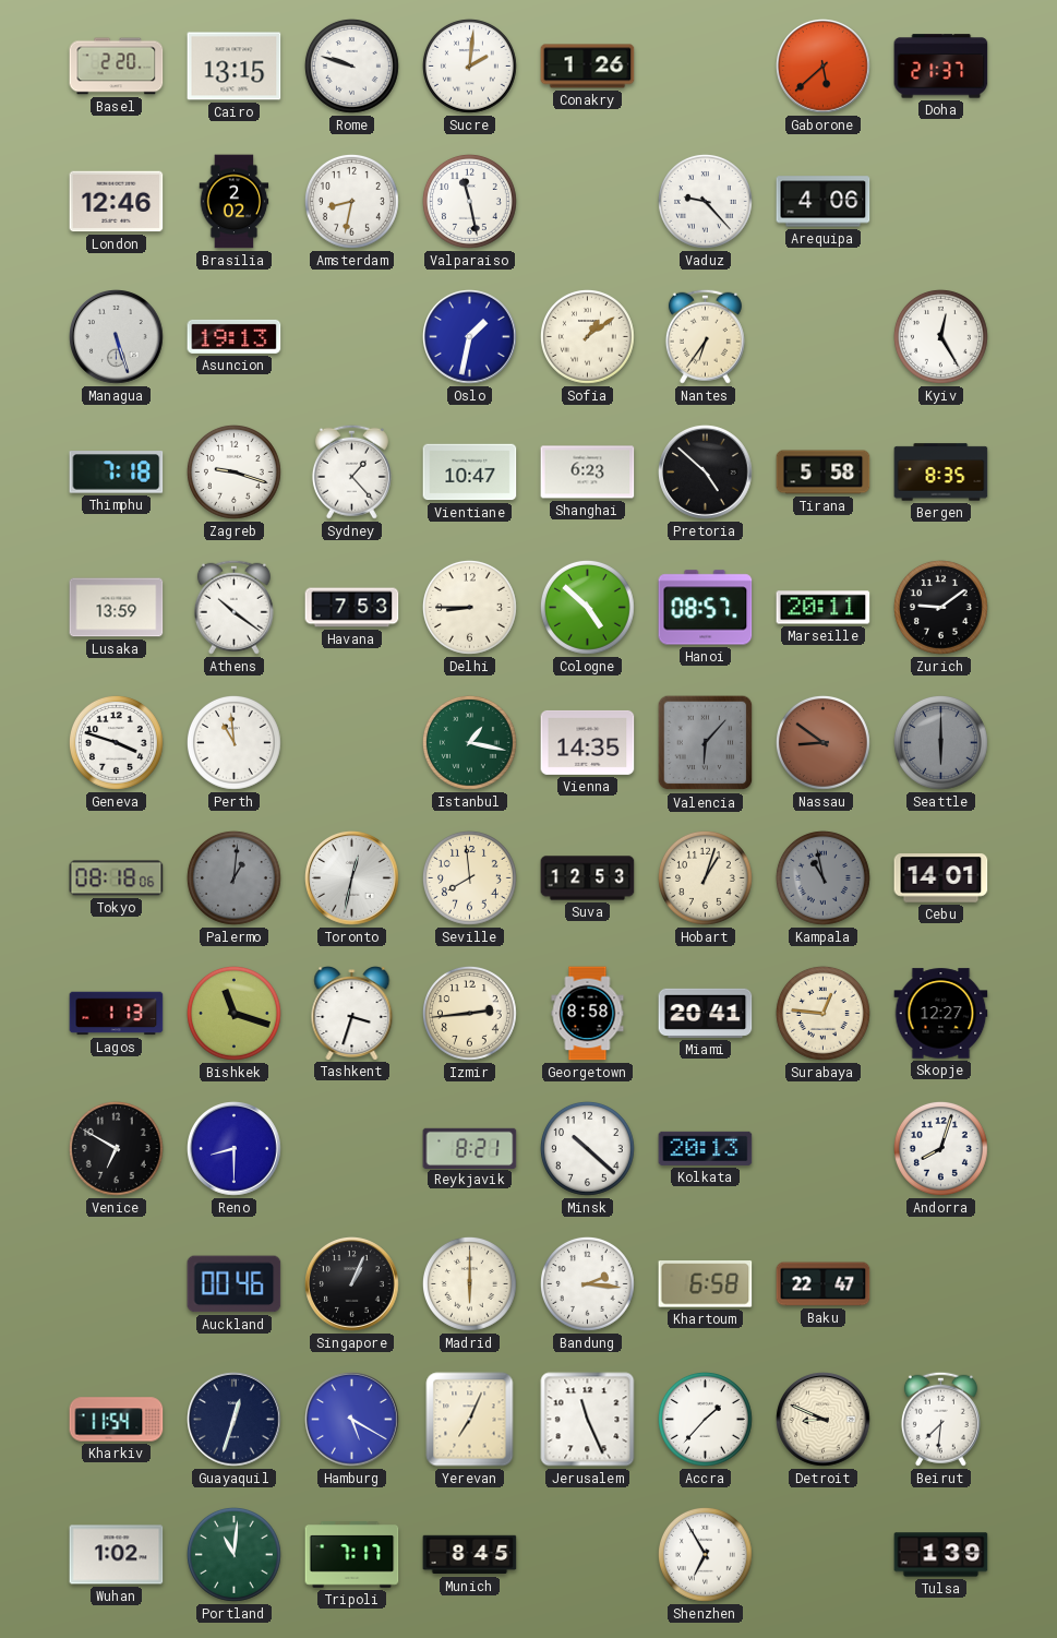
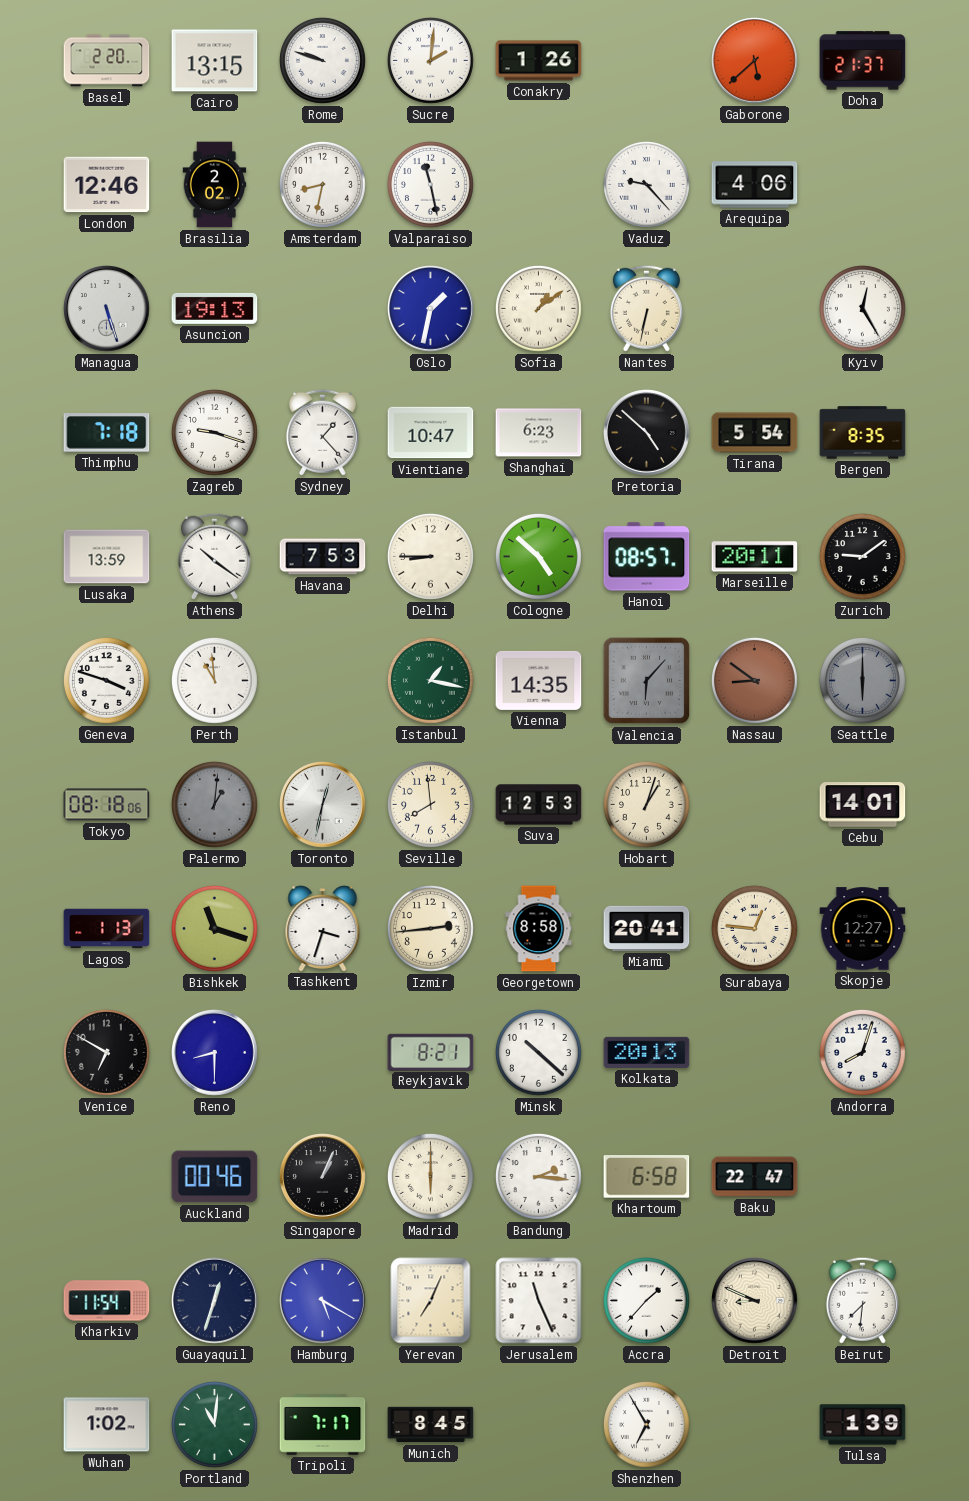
Nantes: 6:36 -> 6:32 (646, 308)
Tirana: 5:58 -> 5:54 (755, 433)
Kampala: 10:58 -> none (822, 877)
